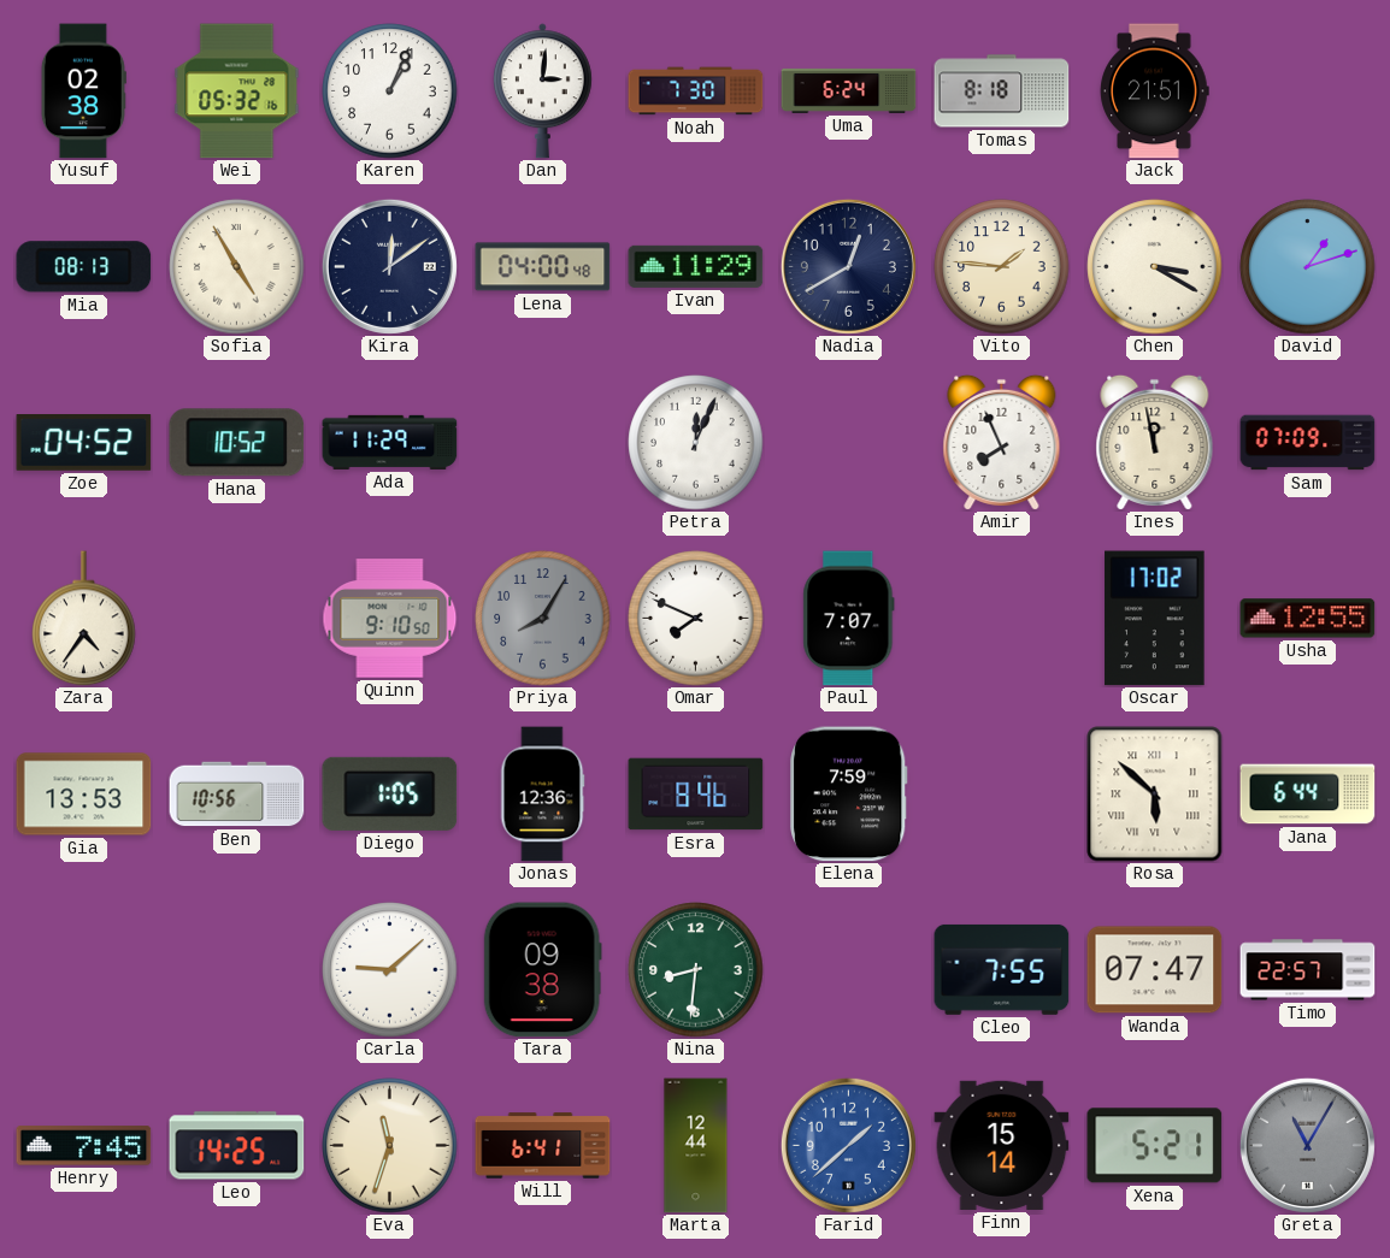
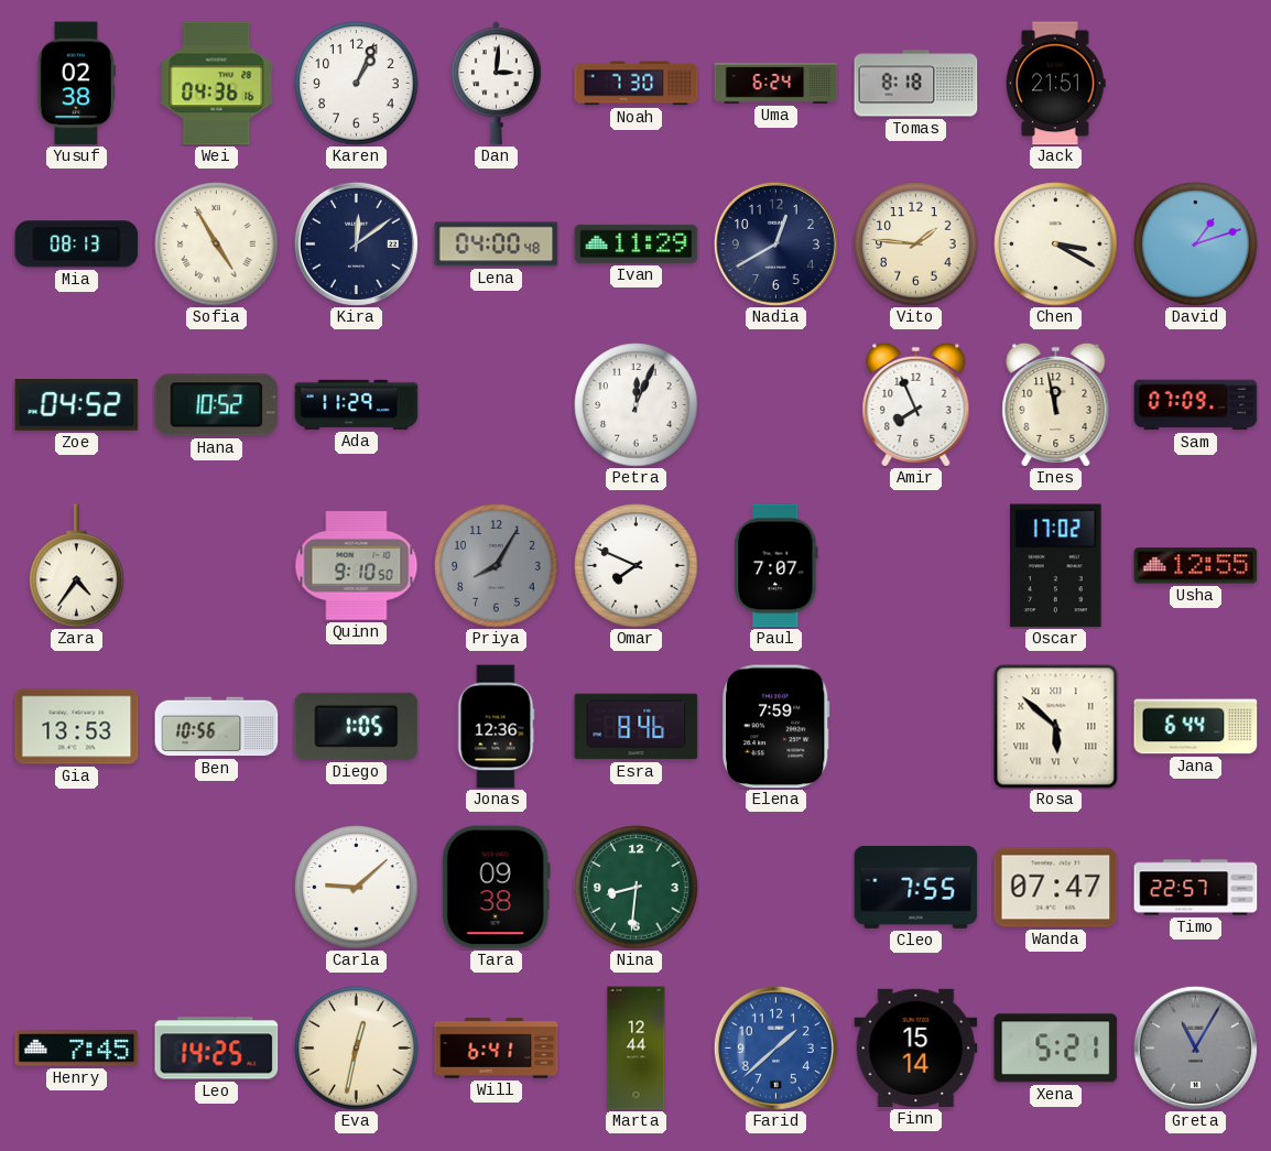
Wei: 05:32 -> 04:36 (217, 84)
Eva: 11:33 -> 12:32 (357, 1049)
